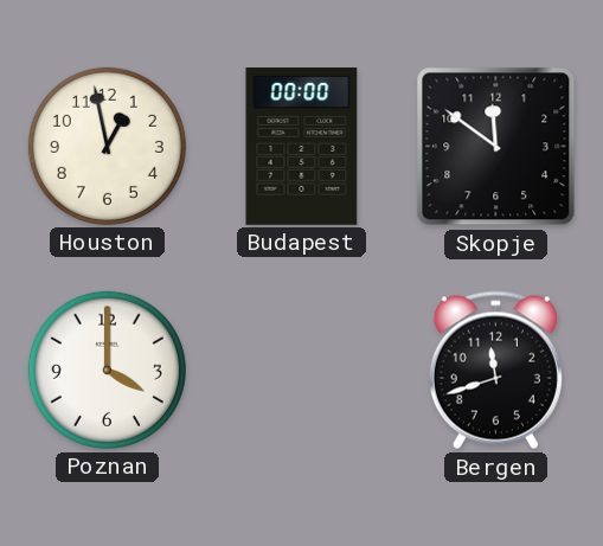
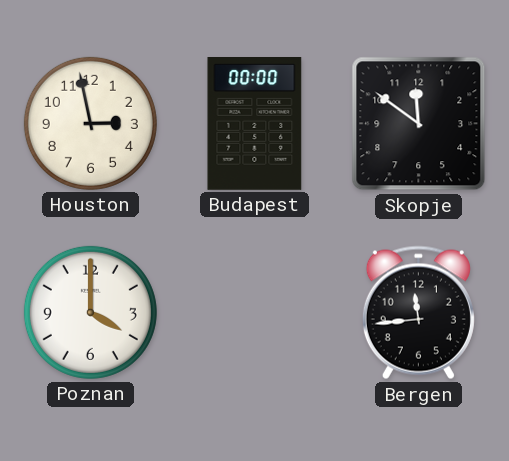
Houston: 12:58 -> 2:58 (90, 123)
Bergen: 11:42 -> 11:44 (418, 313)
